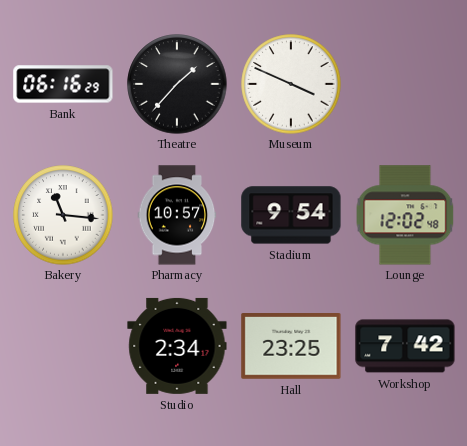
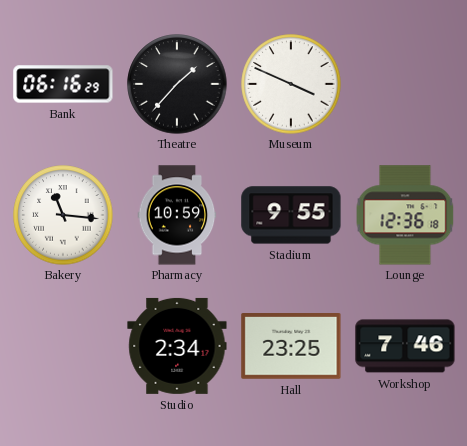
Pharmacy: 10:57 -> 10:59 (177, 215)
Stadium: 9:54 -> 9:55 (291, 215)
Lounge: 12:02 -> 12:36 (405, 215)
Workshop: 7:42 -> 7:46 (405, 346)
